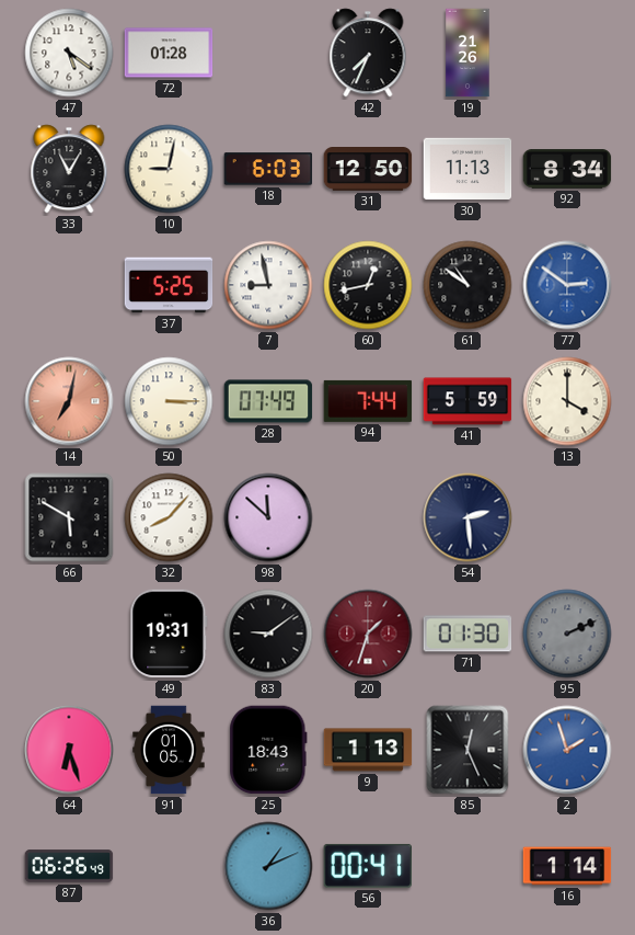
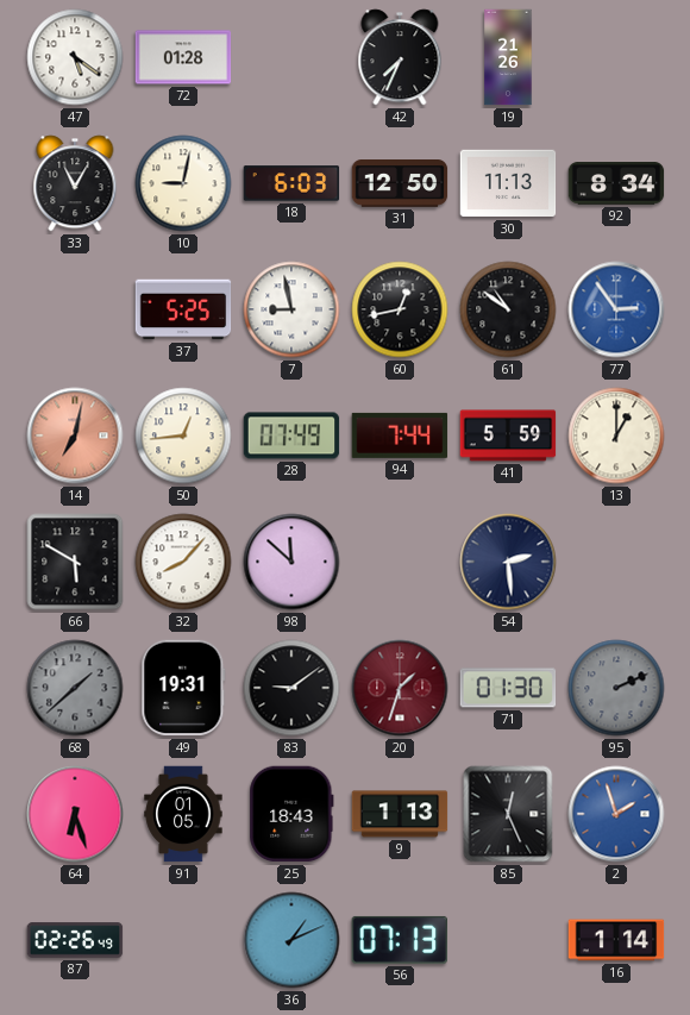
77: 2:51 -> 2:54 (616, 309)
50: 3:15 -> 12:44 (183, 436)
13: 4:00 -> 1:00 (616, 436)
68: none -> 1:38 (75, 688)
87: 06:26 -> 02:26 (75, 940)
56: 00:41 -> 07:13 (400, 940)
